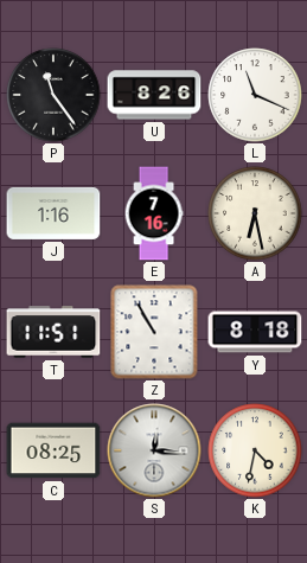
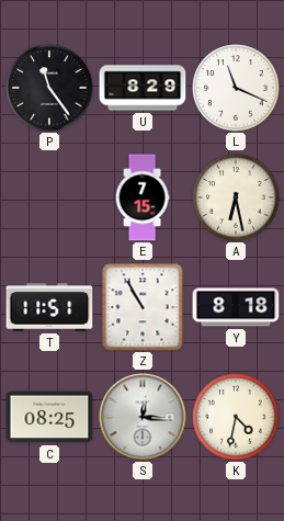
U: 8:26 -> 8:29 (143, 88)
J: 1:16 -> none (53, 213)
E: 7:16 -> 7:15 (143, 197)
